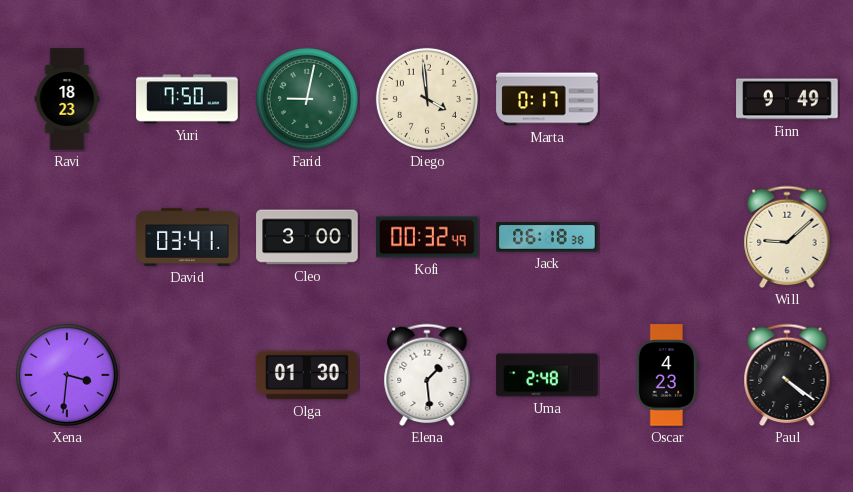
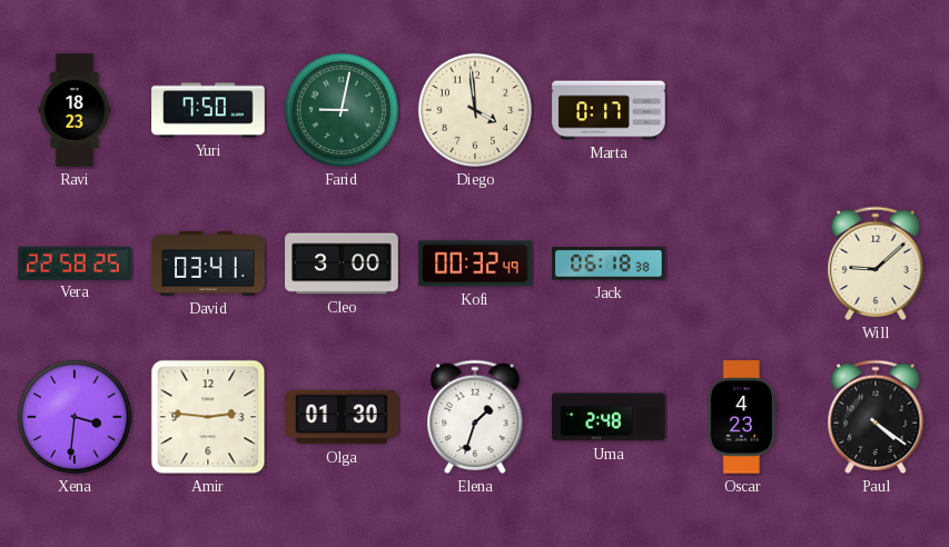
Finn: 9:49 -> none (787, 99)
Vera: none -> 22:58 (75, 262)
Amir: none -> 2:46 (208, 417)
Elena: 1:29 -> 1:33 (475, 417)
